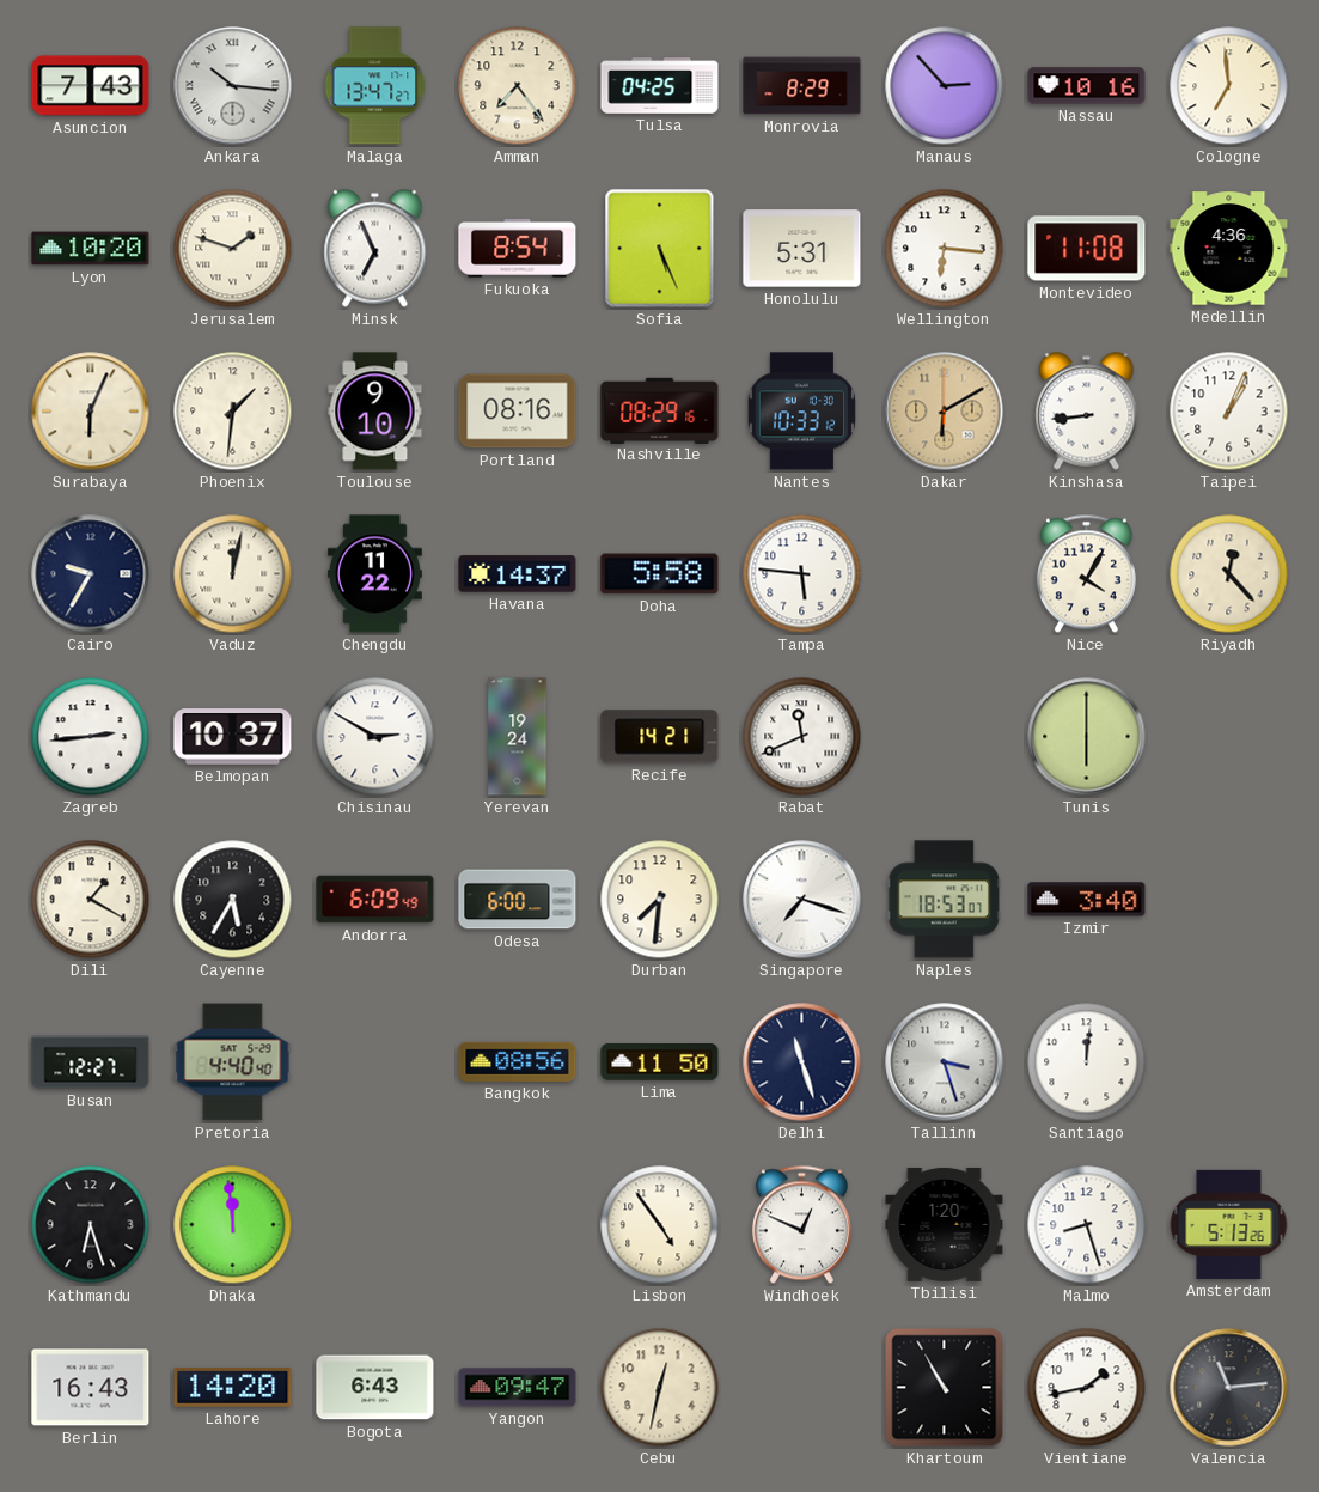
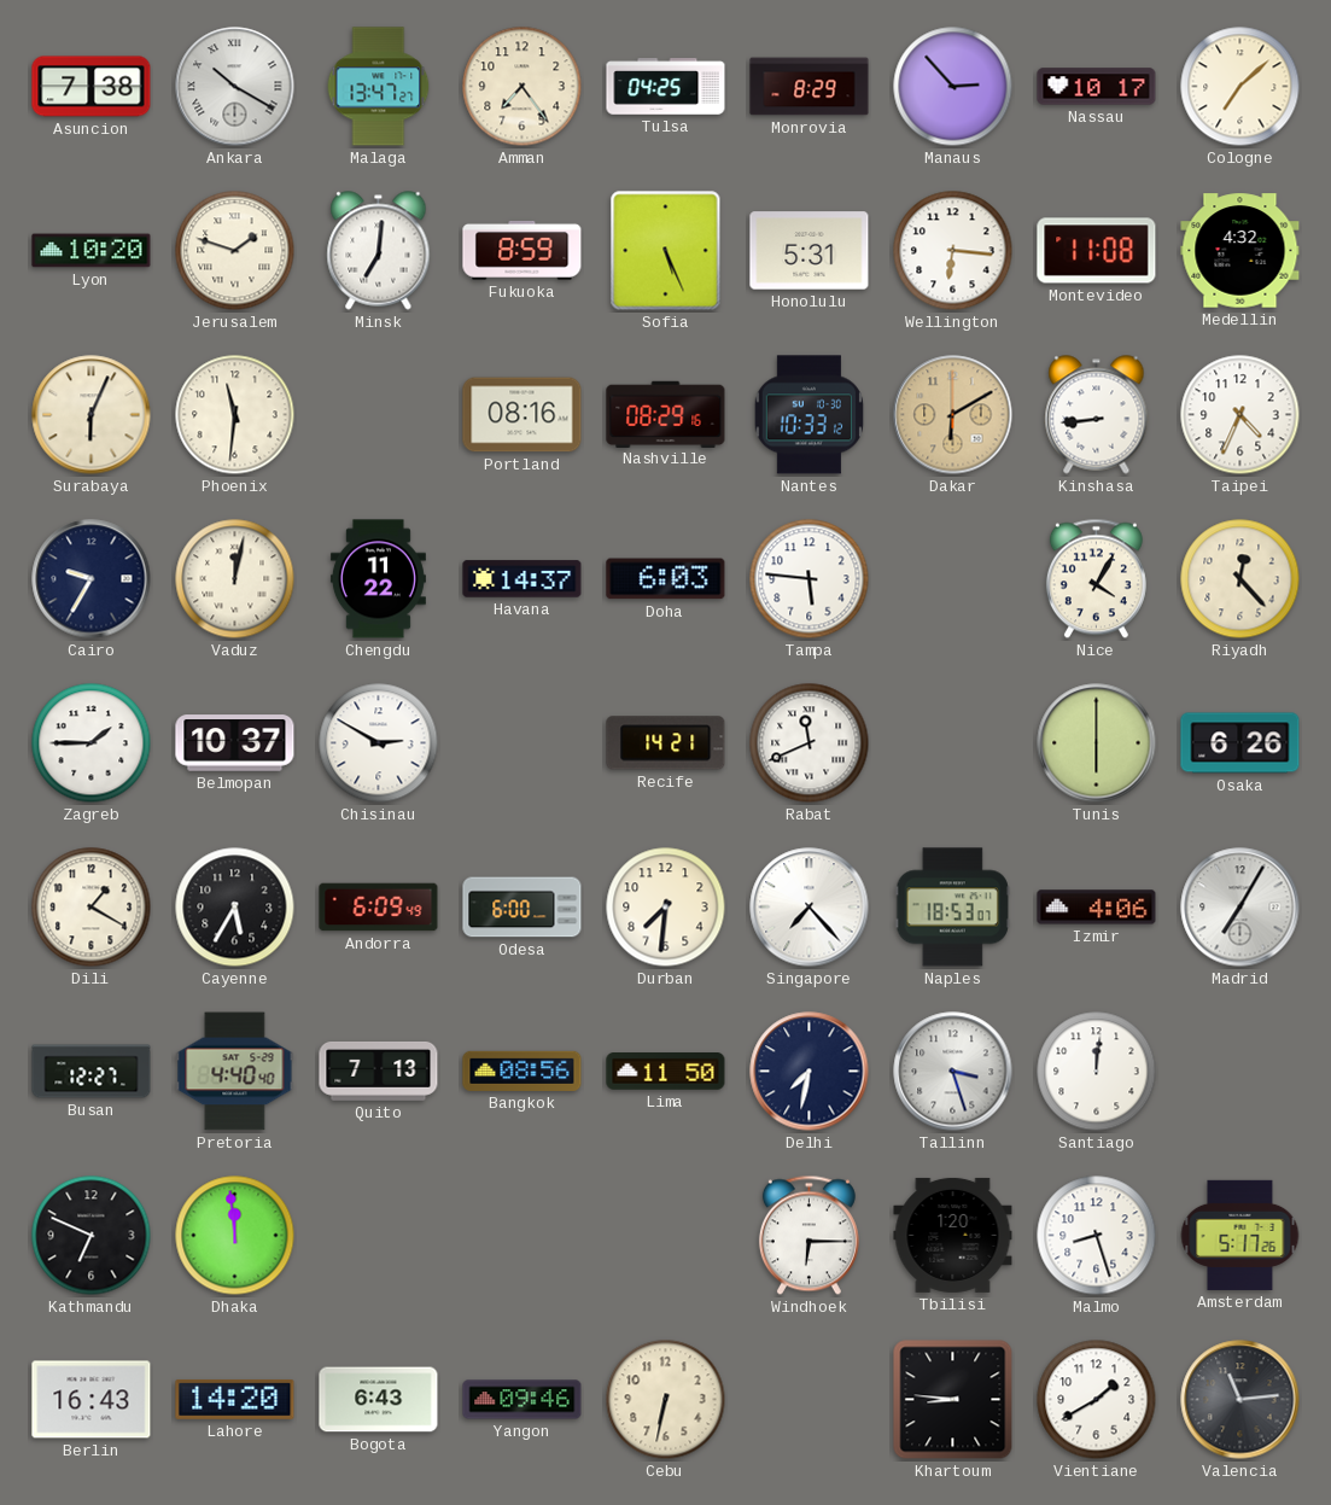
Asuncion: 7:43 -> 7:38 (92, 87)
Ankara: 10:16 -> 10:20 (235, 87)
Nassau: 10:16 -> 10:17 (1097, 87)
Cologne: 6:59 -> 7:08 (1240, 87)
Minsk: 6:56 -> 7:01 (379, 251)
Fukuoka: 8:54 -> 8:59 (523, 251)
Medellin: 4:36 -> 4:32 (1240, 251)
Phoenix: 1:31 -> 11:31 (235, 415)
Toulouse: 9:10 -> none (375, 412)
Taipei: 1:04 -> 4:34 (1240, 415)
Doha: 5:58 -> 6:03 (666, 579)
Zagreb: 2:44 -> 1:45 (92, 743)
Yerevan: 19:24 -> none (518, 737)
Osaka: none -> 6:26 (1240, 743)
Singapore: 7:18 -> 7:23 (810, 908)
Izmir: 3:40 -> 4:06 (1097, 908)
Madrid: none -> 7:05 (1240, 908)
Quito: none -> 7:13 (379, 1072)
Delhi: 11:27 -> 7:32 (810, 1072)
Kathmandu: 6:27 -> 6:49 (92, 1236)
Lisbon: 4:54 -> none (660, 1225)
Windhoek: 12:49 -> 6:15 (808, 1236)
Amsterdam: 5:13 -> 5:17 (1240, 1235)
Yangon: 09:47 -> 09:46 (523, 1400)
Cebu: 12:32 -> 6:32 (666, 1400)
Khartoum: 10:55 -> 8:46 (953, 1400)
Vientiane: 1:43 -> 1:40 (1097, 1400)
